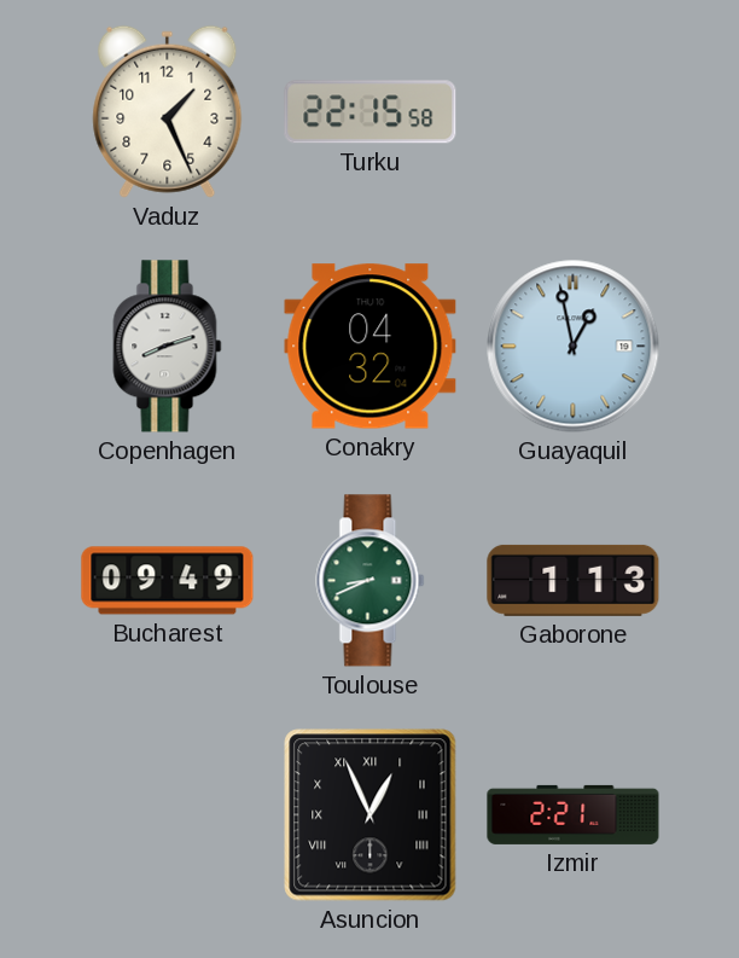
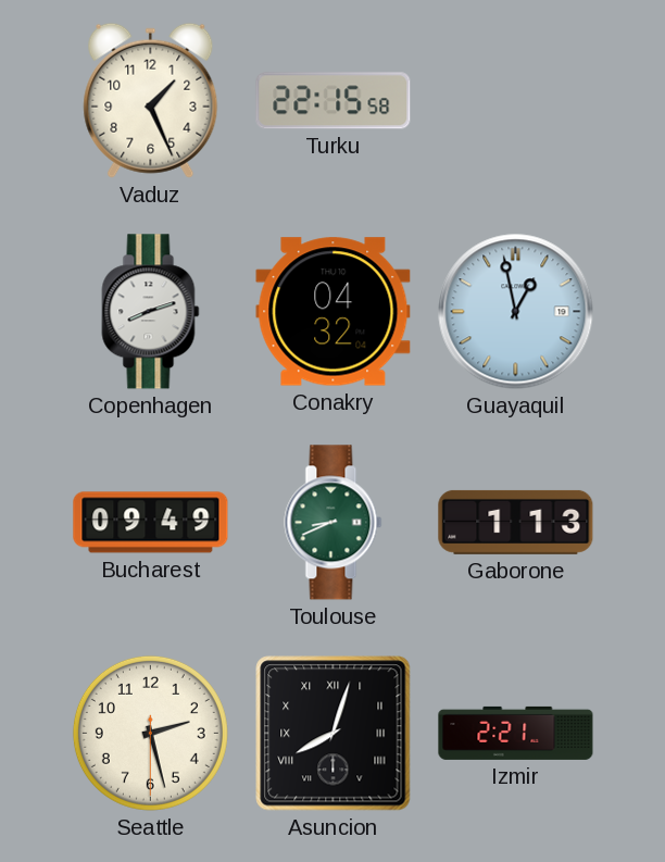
Seattle: none -> 2:27 (150, 733)
Asuncion: 12:56 -> 8:03 (334, 734)
